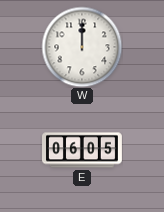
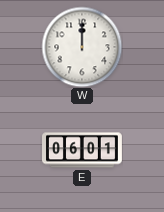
E: 06:05 -> 06:01 (83, 150)
